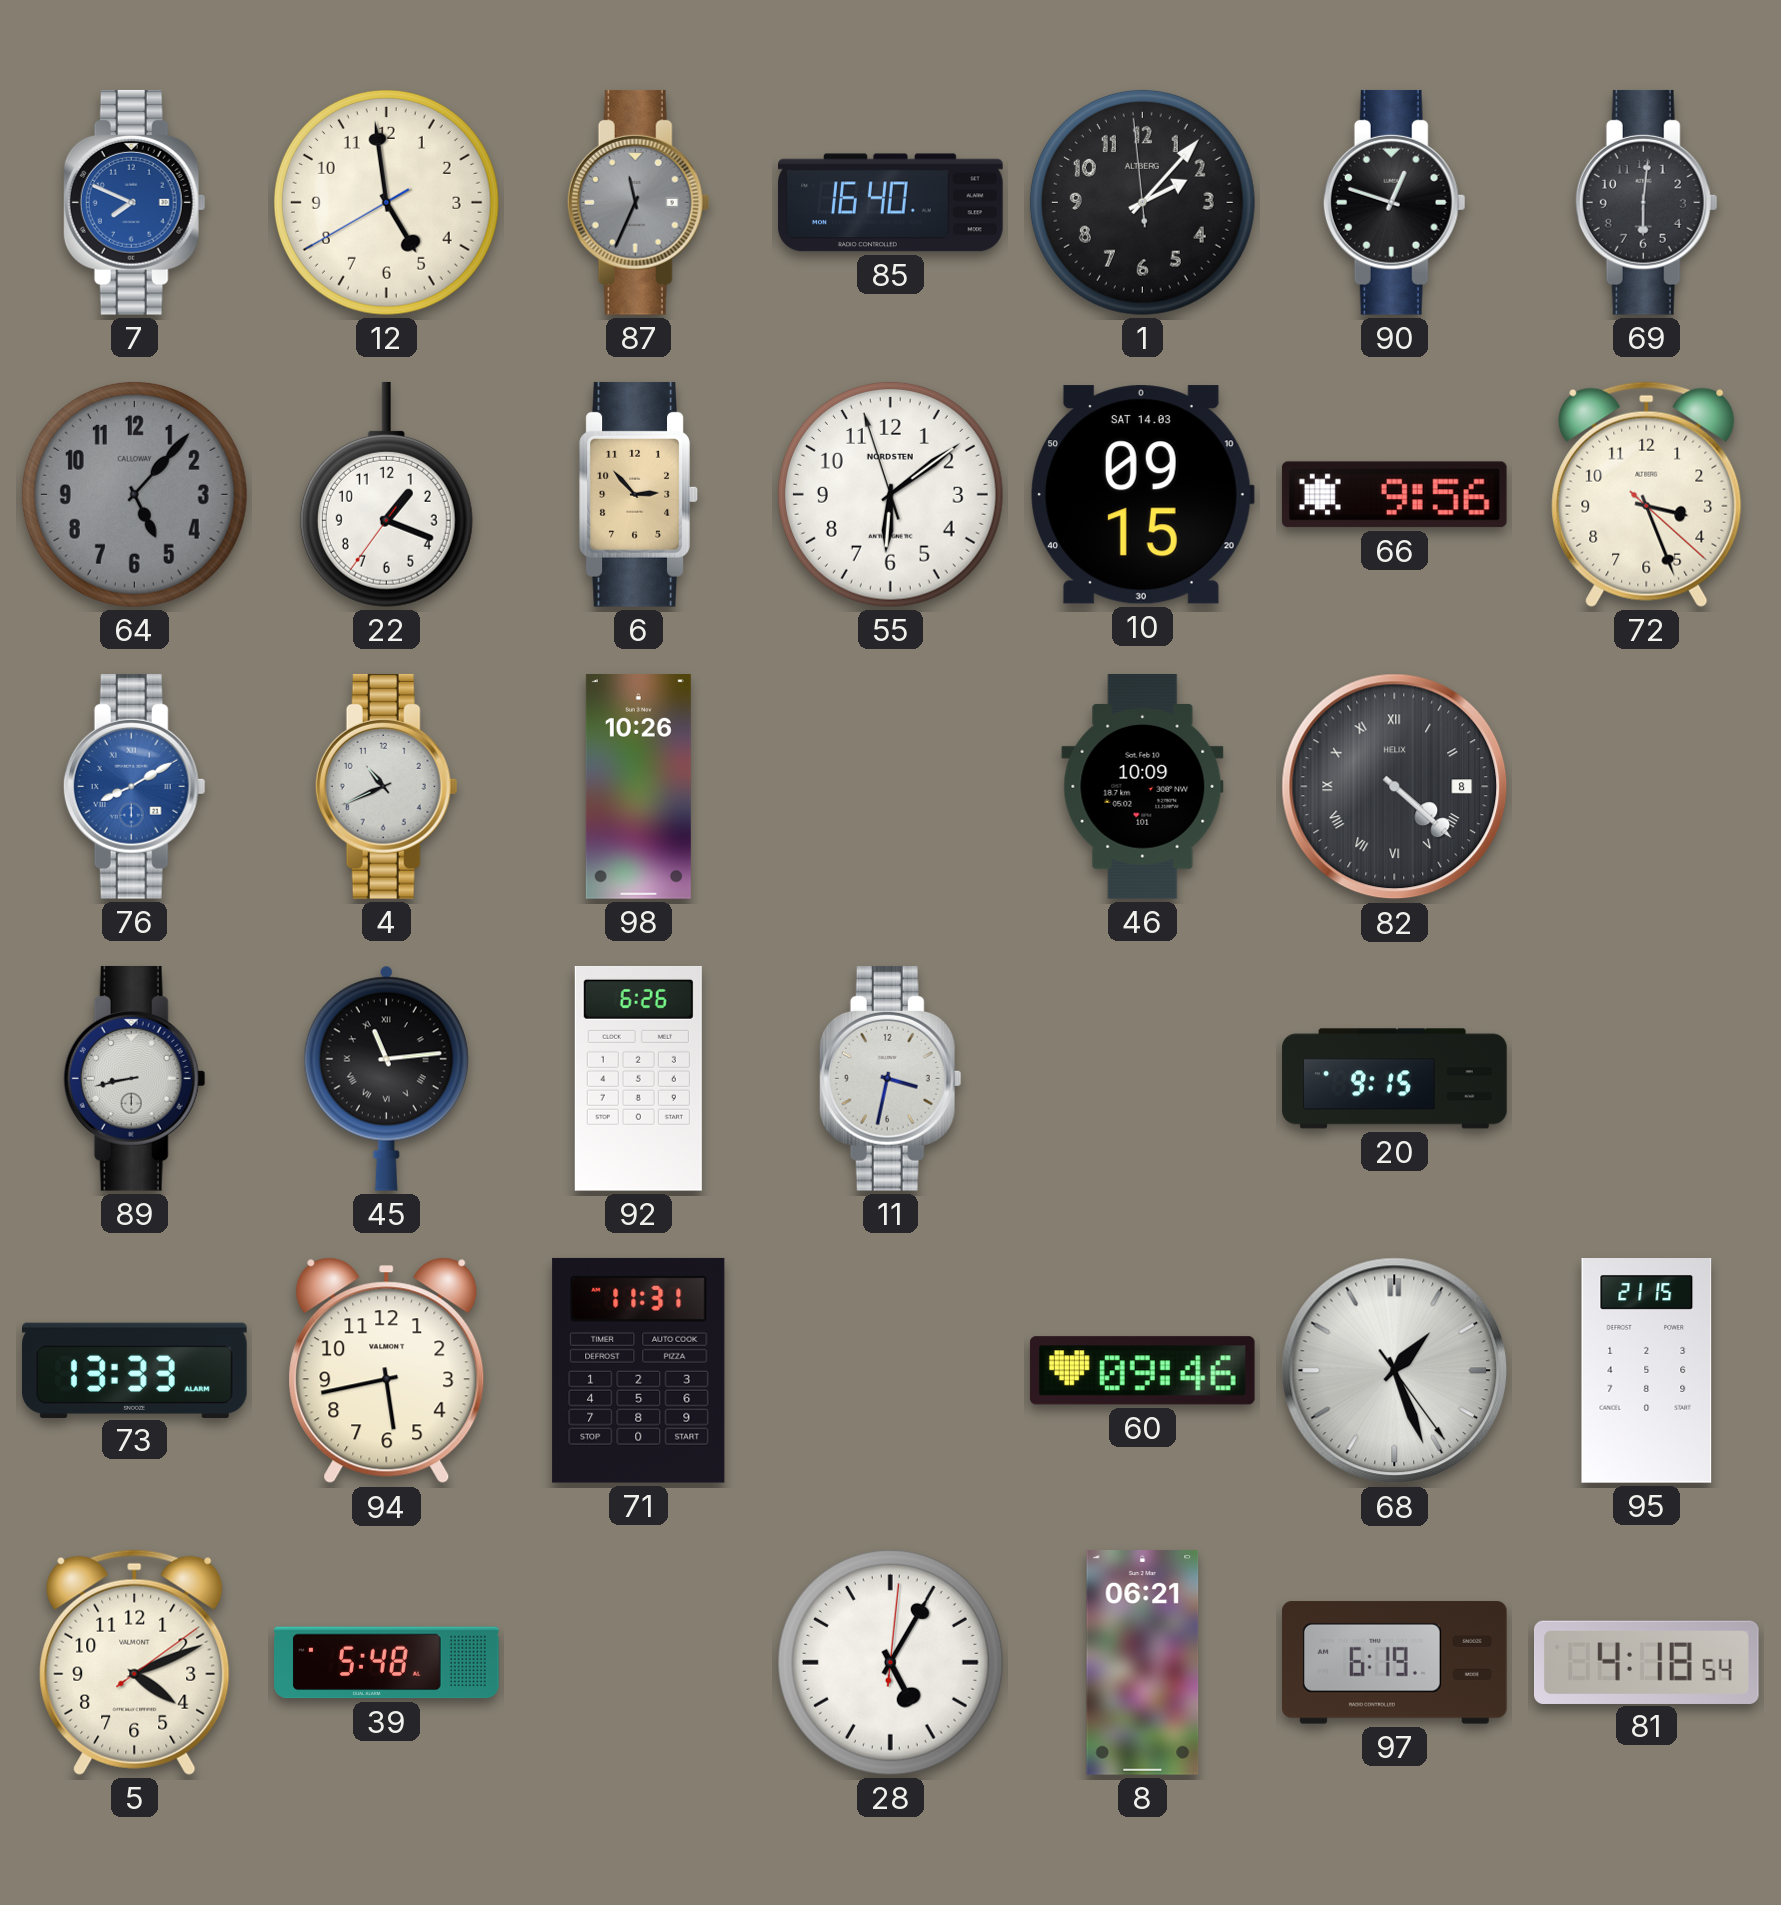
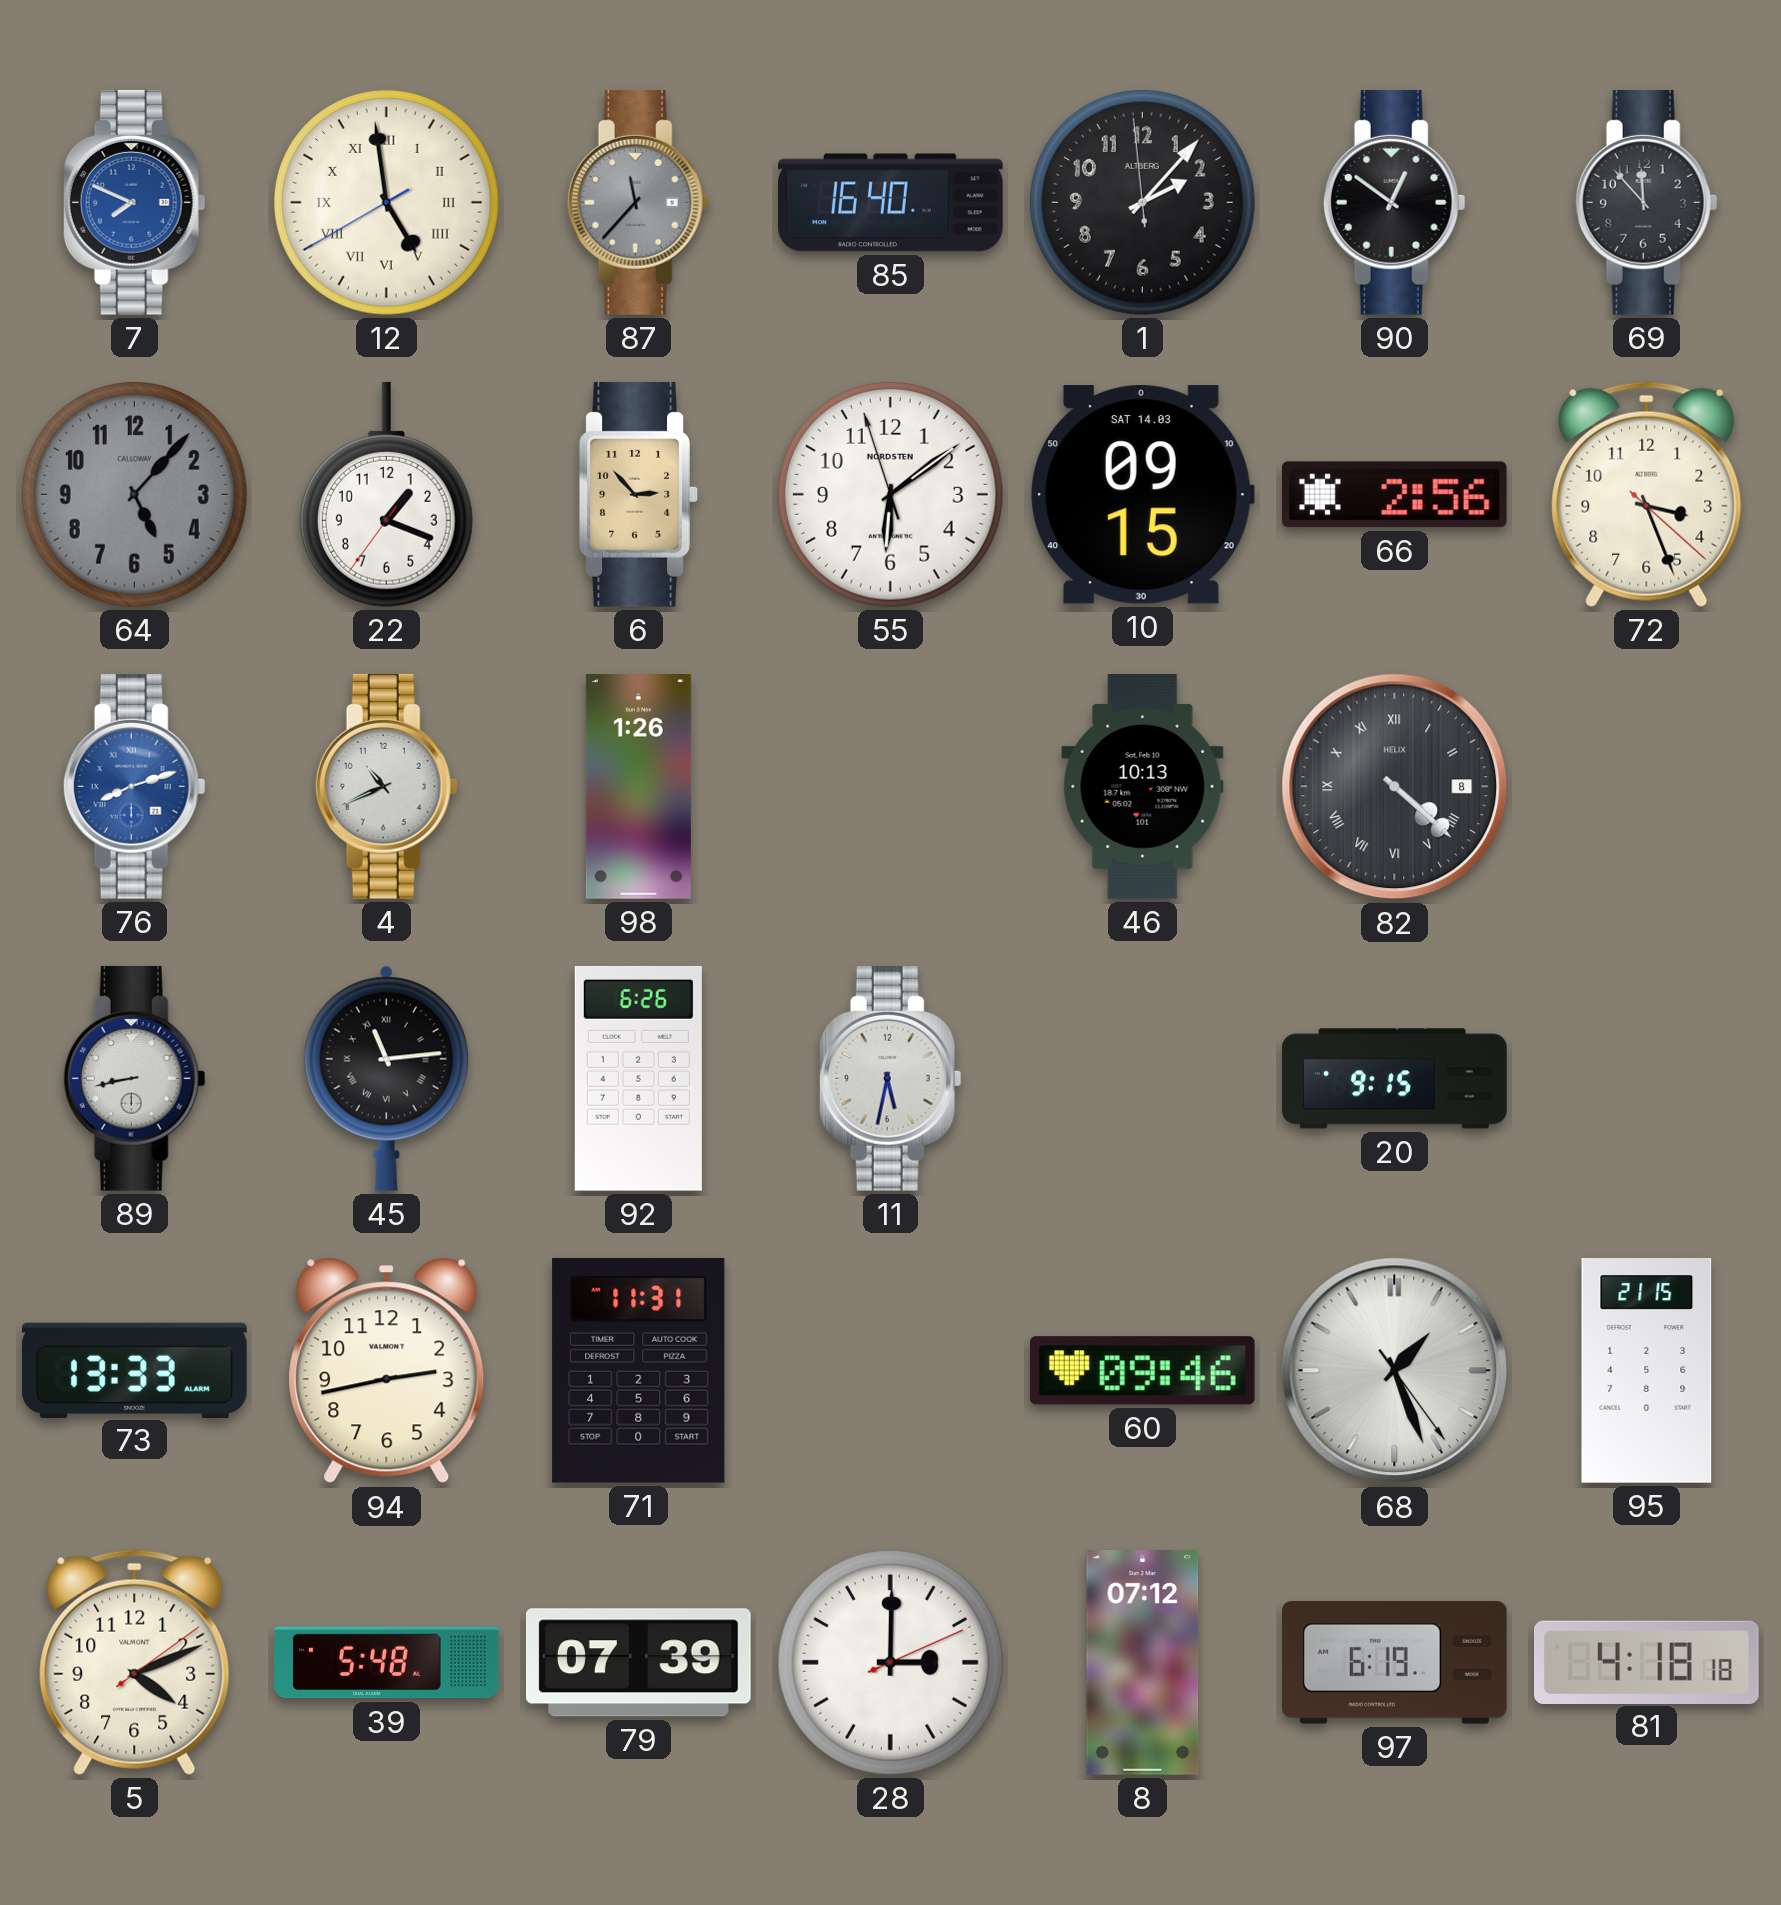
12 numerals: Arabic -> Roman (386, 202)
87: 11:34 -> 11:37 (638, 202)
90: 12:48 -> 12:51 (1394, 202)
69: 6:01 -> 11:53 (1646, 202)
66: 9:56 -> 2:56 (1394, 495)
76: 8:10 -> 8:12 (134, 786)
98: 10:26 -> 1:26 (638, 787)
46: 10:09 -> 10:13 (1143, 787)
11: 3:32 -> 5:32 (890, 1078)
94: 5:43 -> 2:43 (387, 1371)
79: none -> 07:39 (638, 1663)
28: 5:05 -> 3:00 (890, 1662)
8: 06:21 -> 07:12 (1143, 1663)
81: 4:18:54 -> 4:18:18 (1647, 1662)
